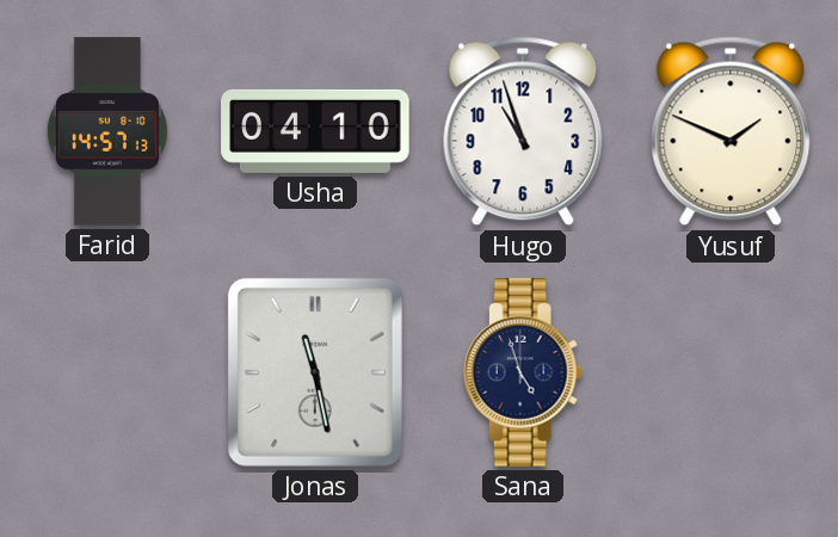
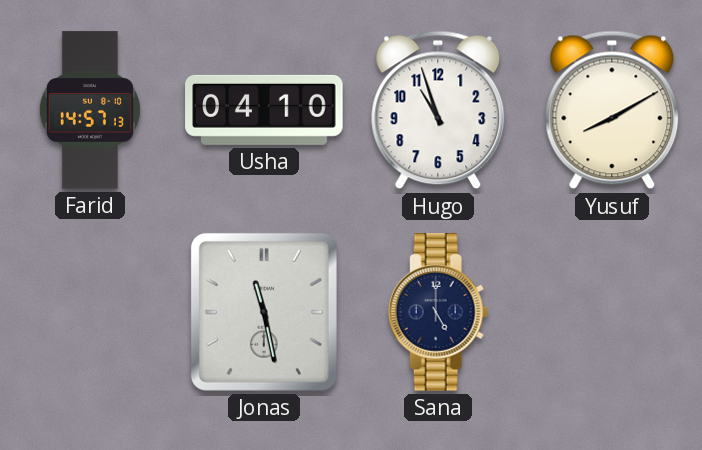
Yusuf: 1:49 -> 8:10 (612, 110)
Sana: 4:57 -> 5:00 (438, 312)
